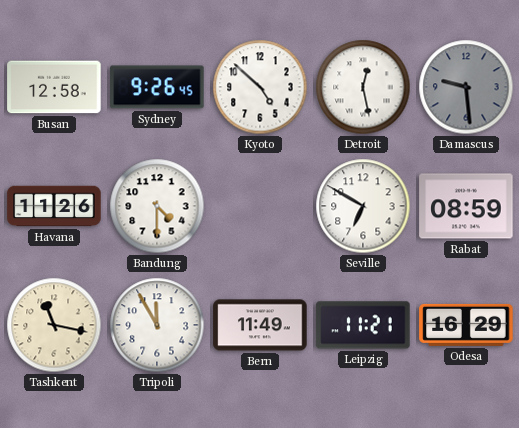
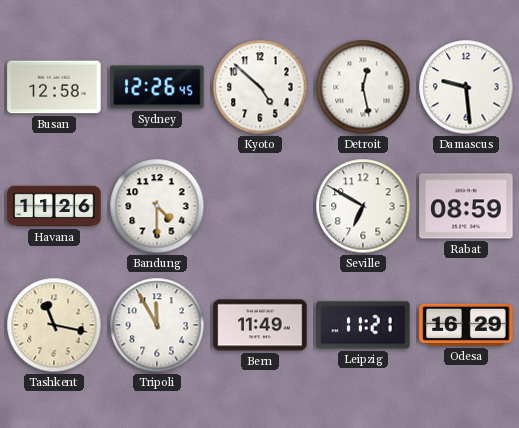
Sydney: 9:26 -> 12:26 (157, 87)
Damascus dial: grey -> white (466, 87)
